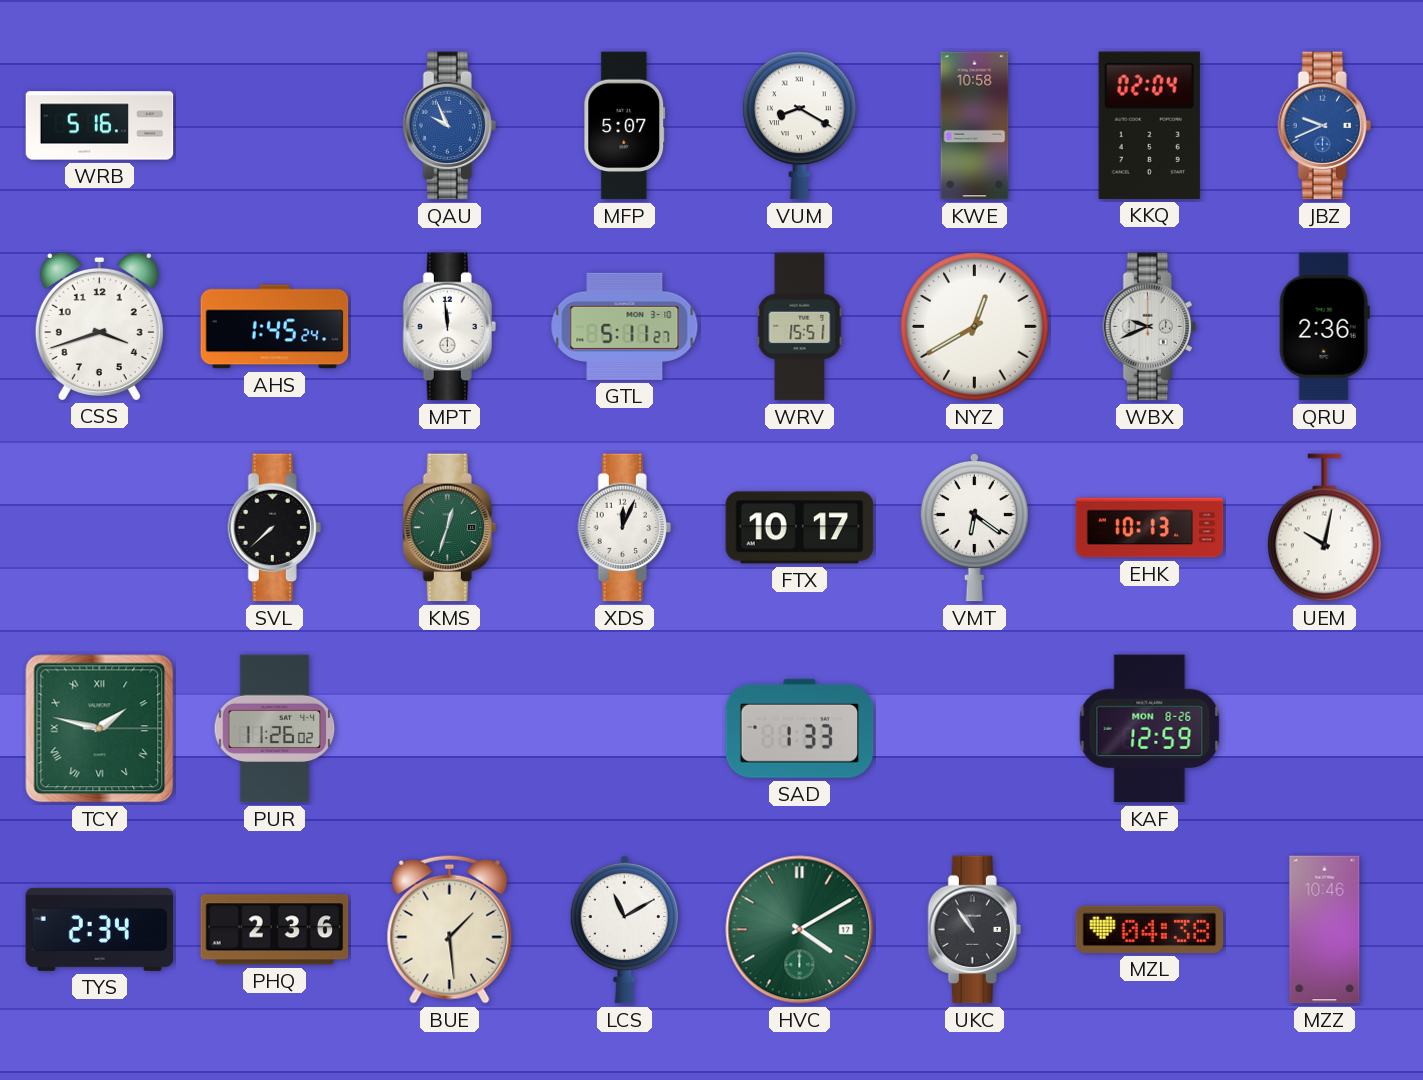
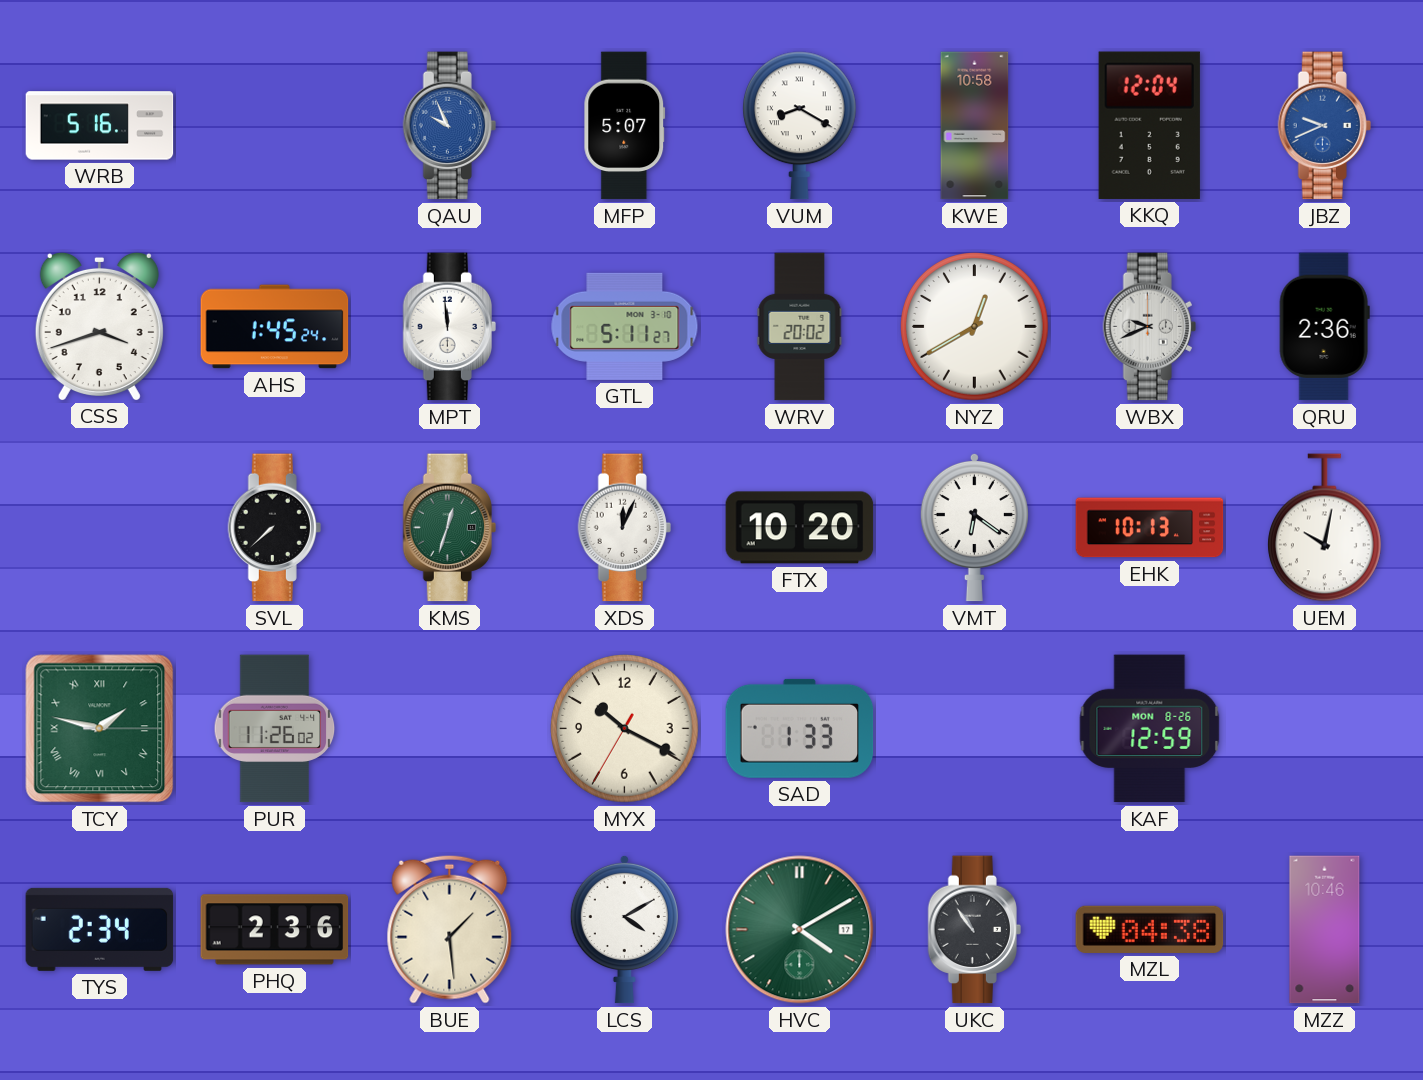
KKQ: 02:04 -> 12:04 (1149, 125)
WRV: 15:51 -> 20:02 (800, 327)
FTX: 10:17 -> 10:20 (800, 528)
MYX: none -> 10:19 (625, 729)
LCS: 11:10 -> 4:10 (624, 929)
